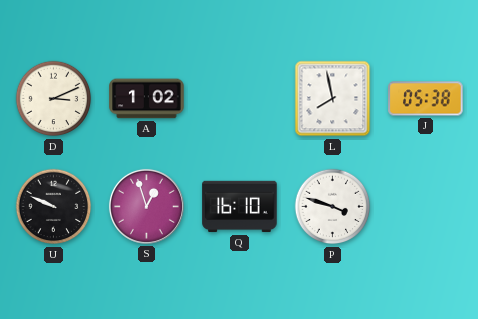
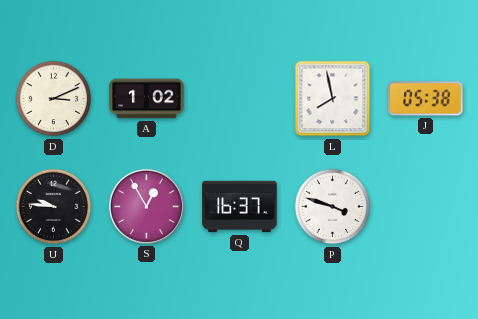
U: 9:49 -> 9:46 (54, 207)
S: 12:57 -> 12:55 (146, 206)
Q: 16:10 -> 16:37 (240, 207)
